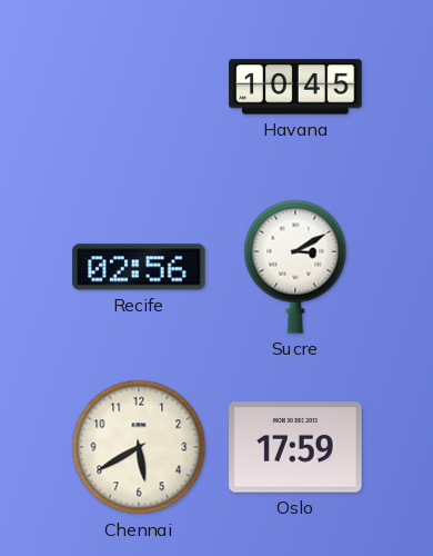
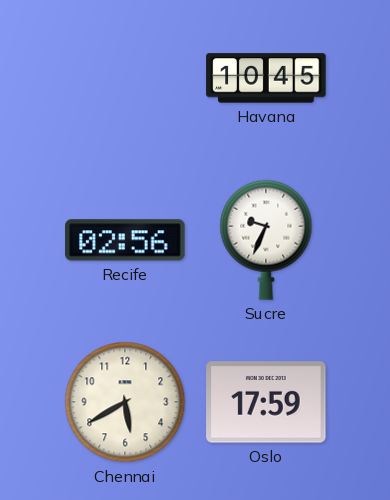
Sucre: 3:10 -> 9:34 (266, 240)
